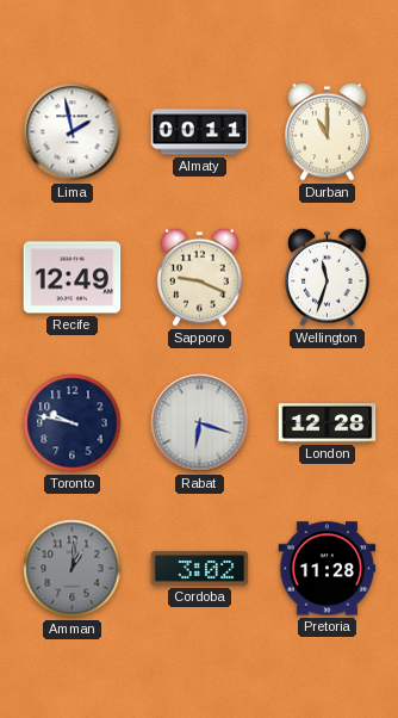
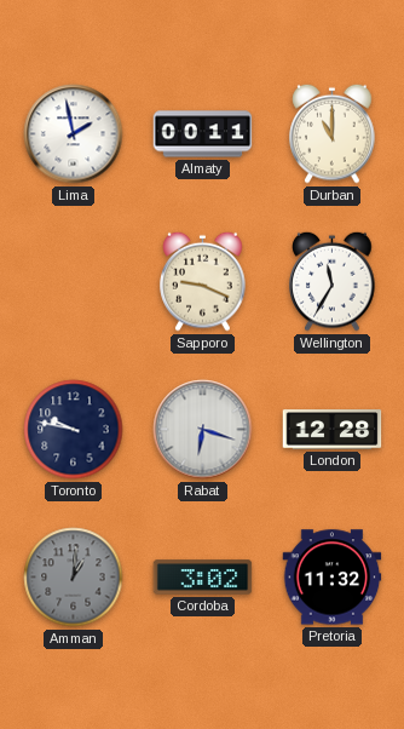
Recife: 12:49 -> none (73, 278)
Wellington: 11:33 -> 11:35 (333, 281)
Pretoria: 11:28 -> 11:32 (333, 578)
